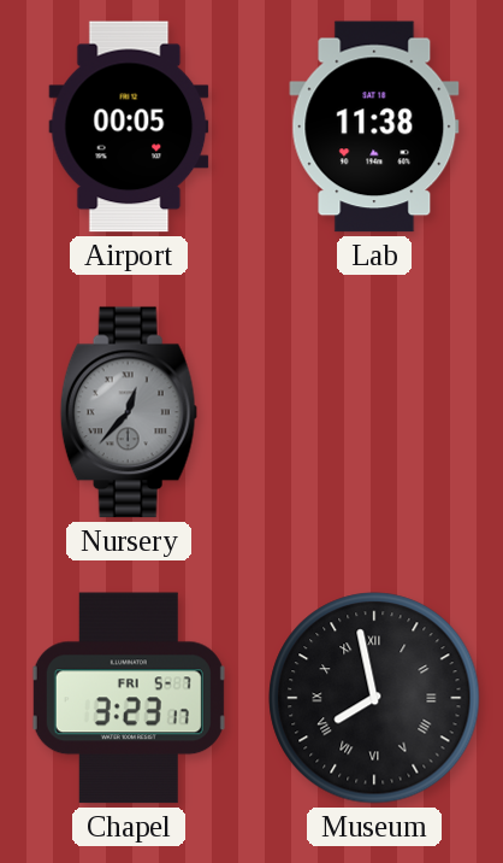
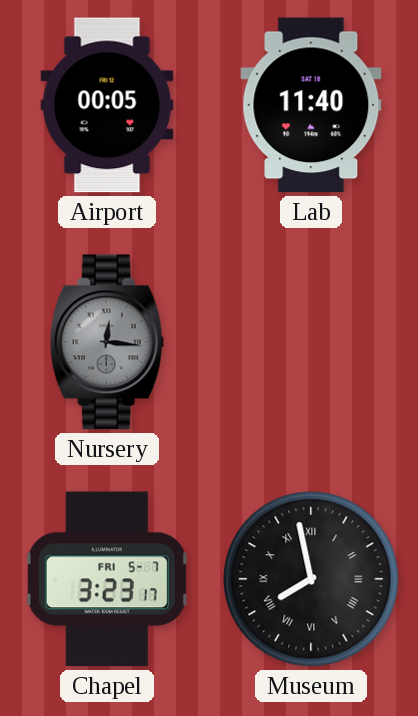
Lab: 11:38 -> 11:40 (311, 105)
Nursery: 12:37 -> 12:16 (107, 342)
